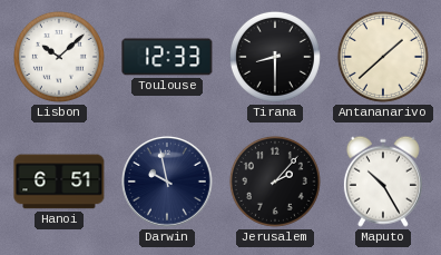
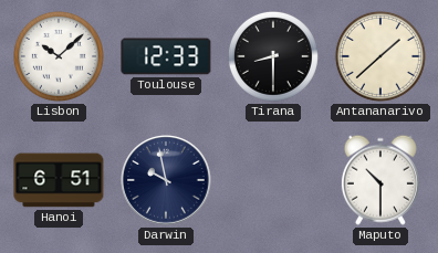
Jerusalem: 2:07 -> none (275, 182)
Maputo: 10:25 -> 10:30 (380, 180)
